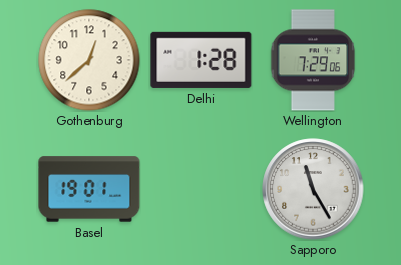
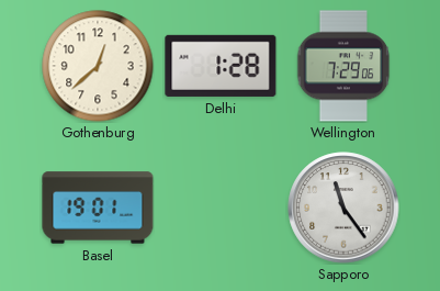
Sapporo: 11:25 -> 11:24 (343, 208)
